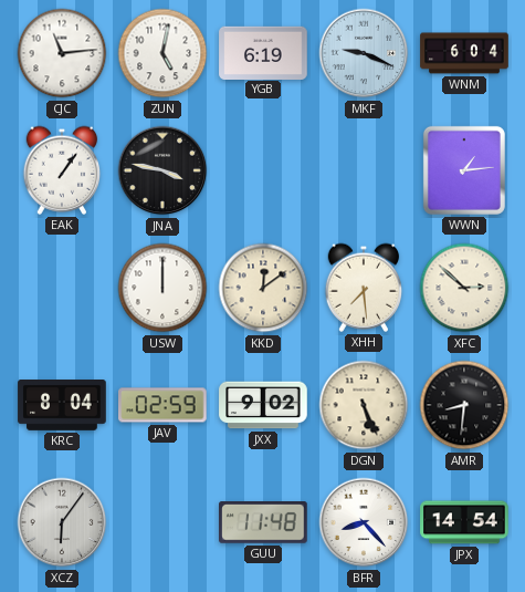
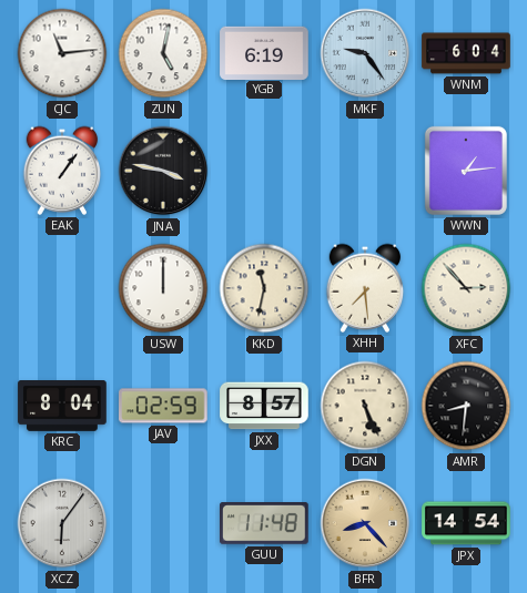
MKF: 9:19 -> 9:24 (365, 53)
KKD: 12:09 -> 11:32 (264, 288)
XFC: 2:52 -> 2:53 (466, 288)
JXX: 9:02 -> 8:57 (264, 406)
BFR dial: white -> champagne (365, 523)
